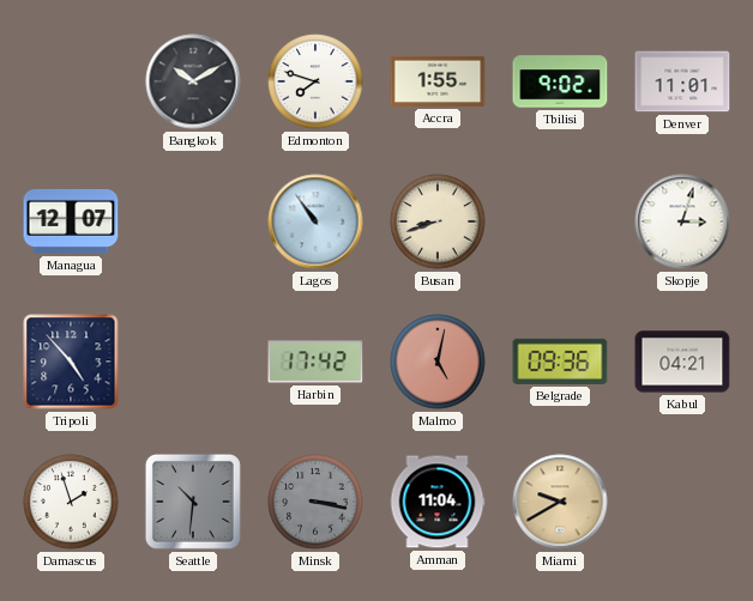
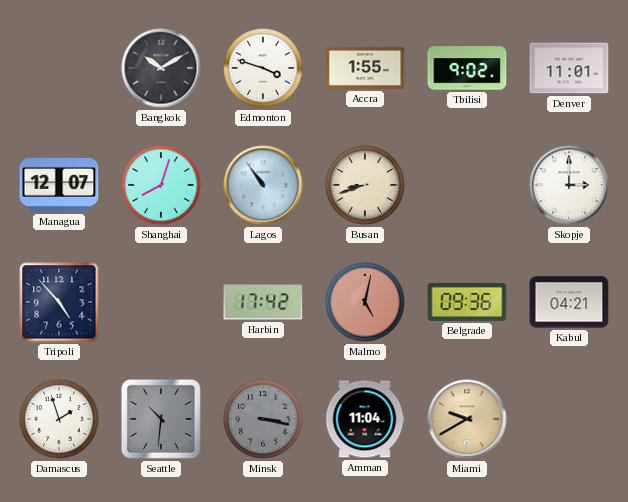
Edmonton: 7:48 -> 3:48 (263, 68)
Shanghai: none -> 8:03 (161, 185)
Skopje: 3:03 -> 3:00 (569, 185)
